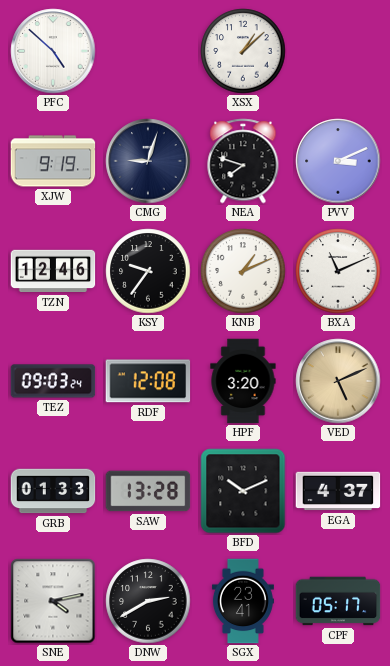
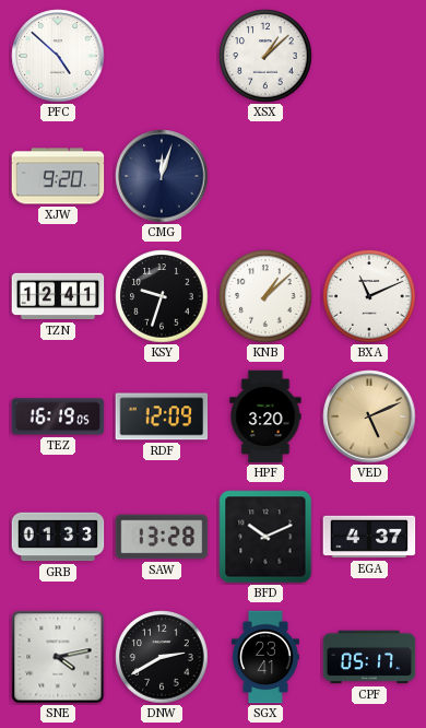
XJW: 9:19 -> 9:20 (58, 176)
CMG: 9:03 -> 12:03 (162, 176)
NEA: 7:48 -> none (243, 161)
PVV: 3:11 -> none (338, 161)
TZN: 12:46 -> 12:41 (58, 296)
KSY: 9:36 -> 9:33 (162, 296)
KNB: 1:11 -> 1:08 (265, 296)
TEZ: 09:03 -> 16:19 (58, 416)
RDF: 12:08 -> 12:09 (162, 416)
